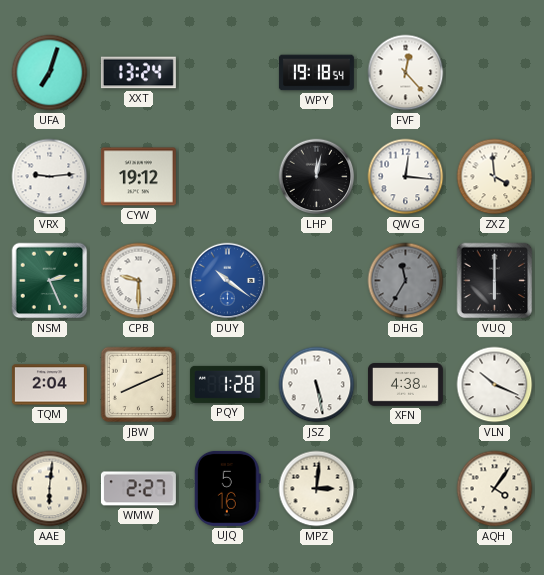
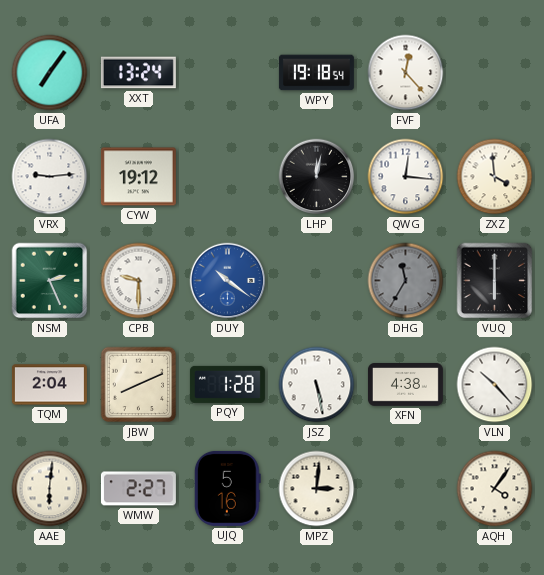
UFA: 7:03 -> 7:06 (50, 73)
VLN: 10:19 -> 10:23 (495, 385)
